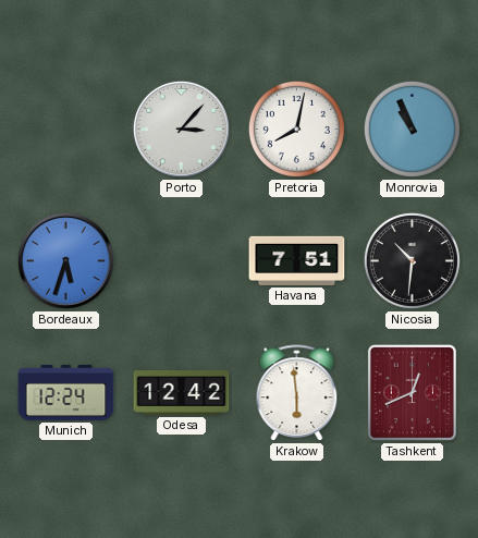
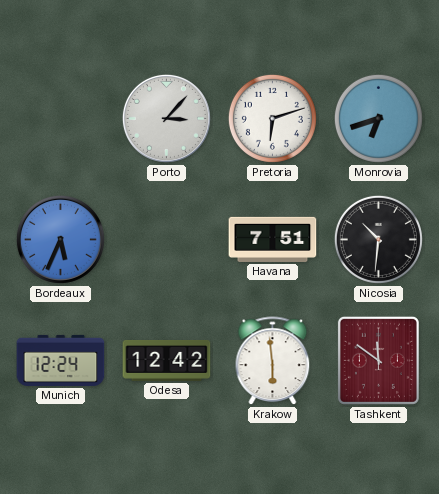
Pretoria: 8:02 -> 6:12 (272, 118)
Monrovia: 10:56 -> 6:42 (378, 118)
Bordeaux: 5:33 -> 5:34 (60, 239)
Tashkent: 12:41 -> 11:51 (378, 360)
